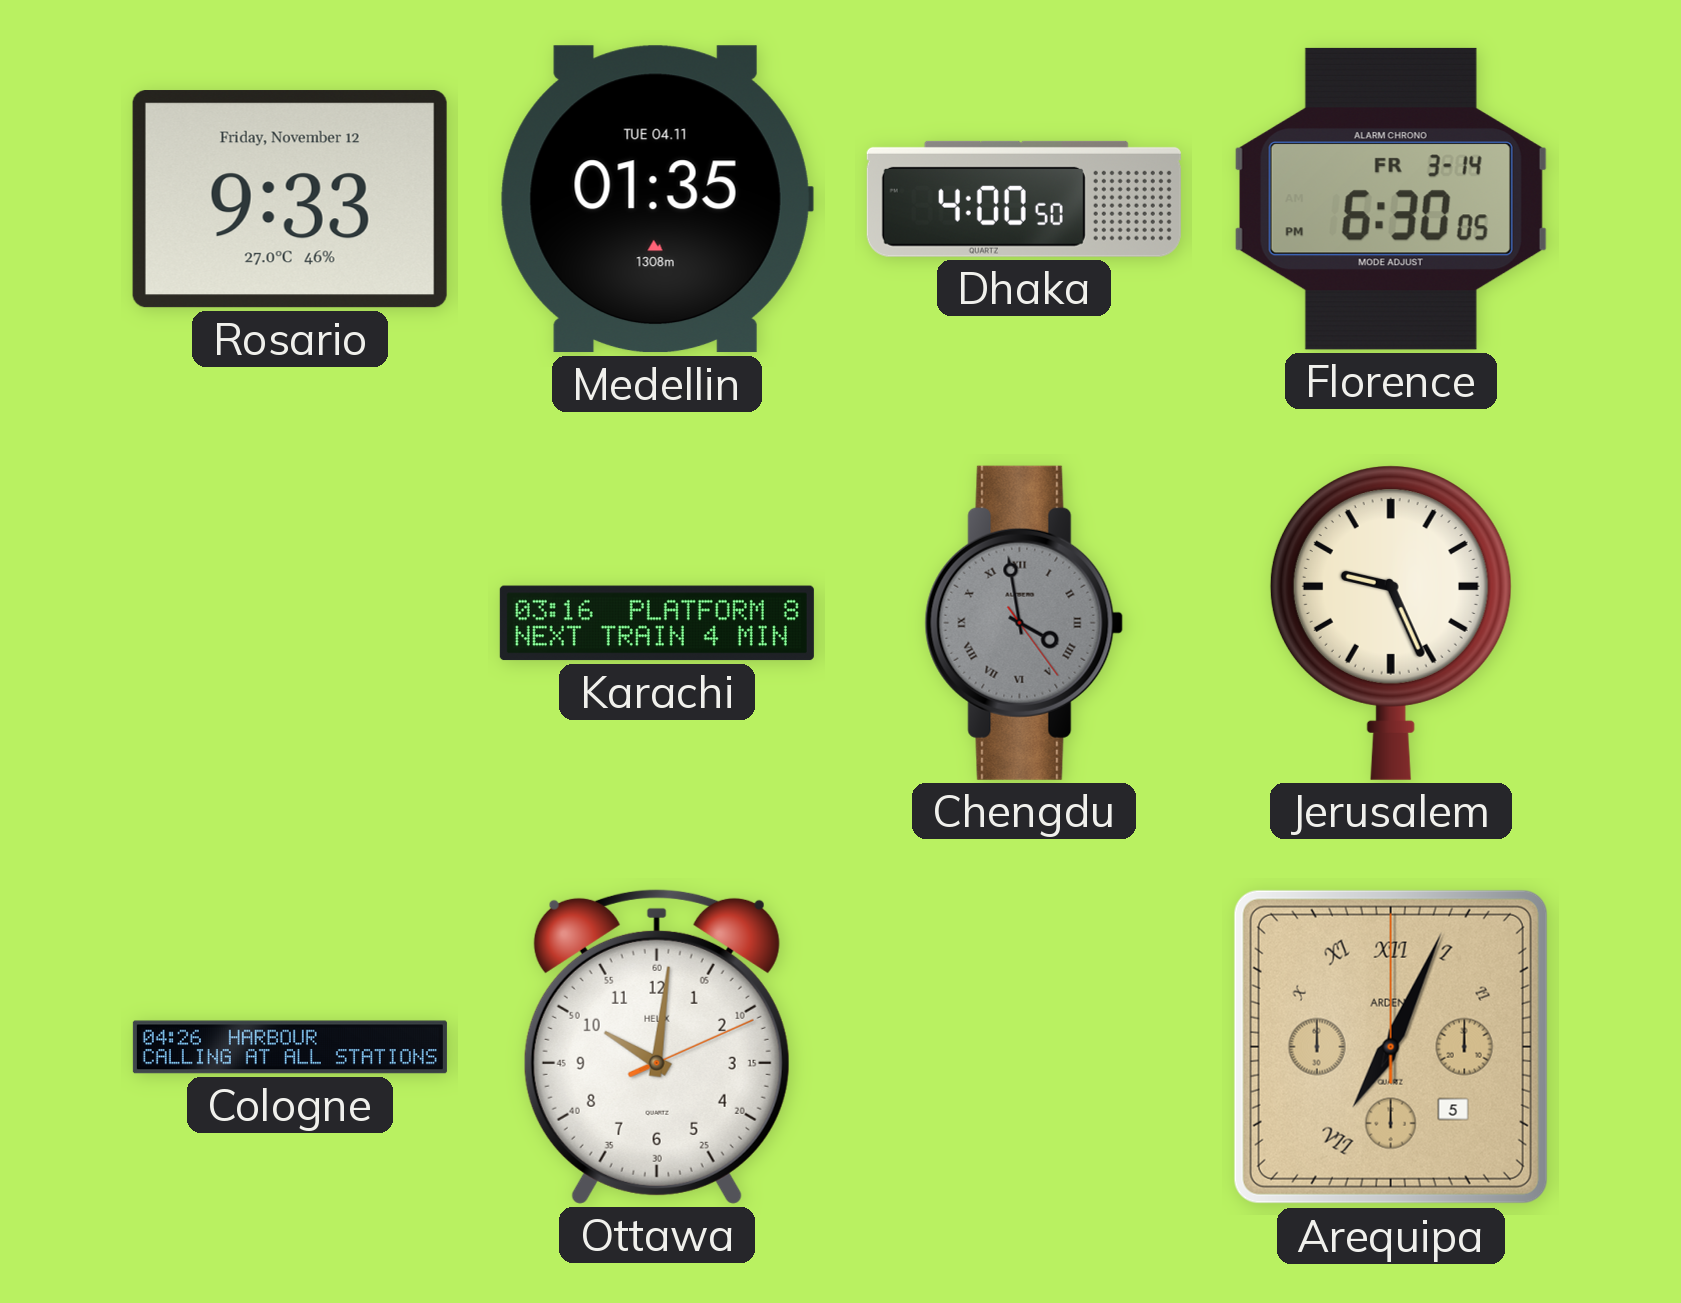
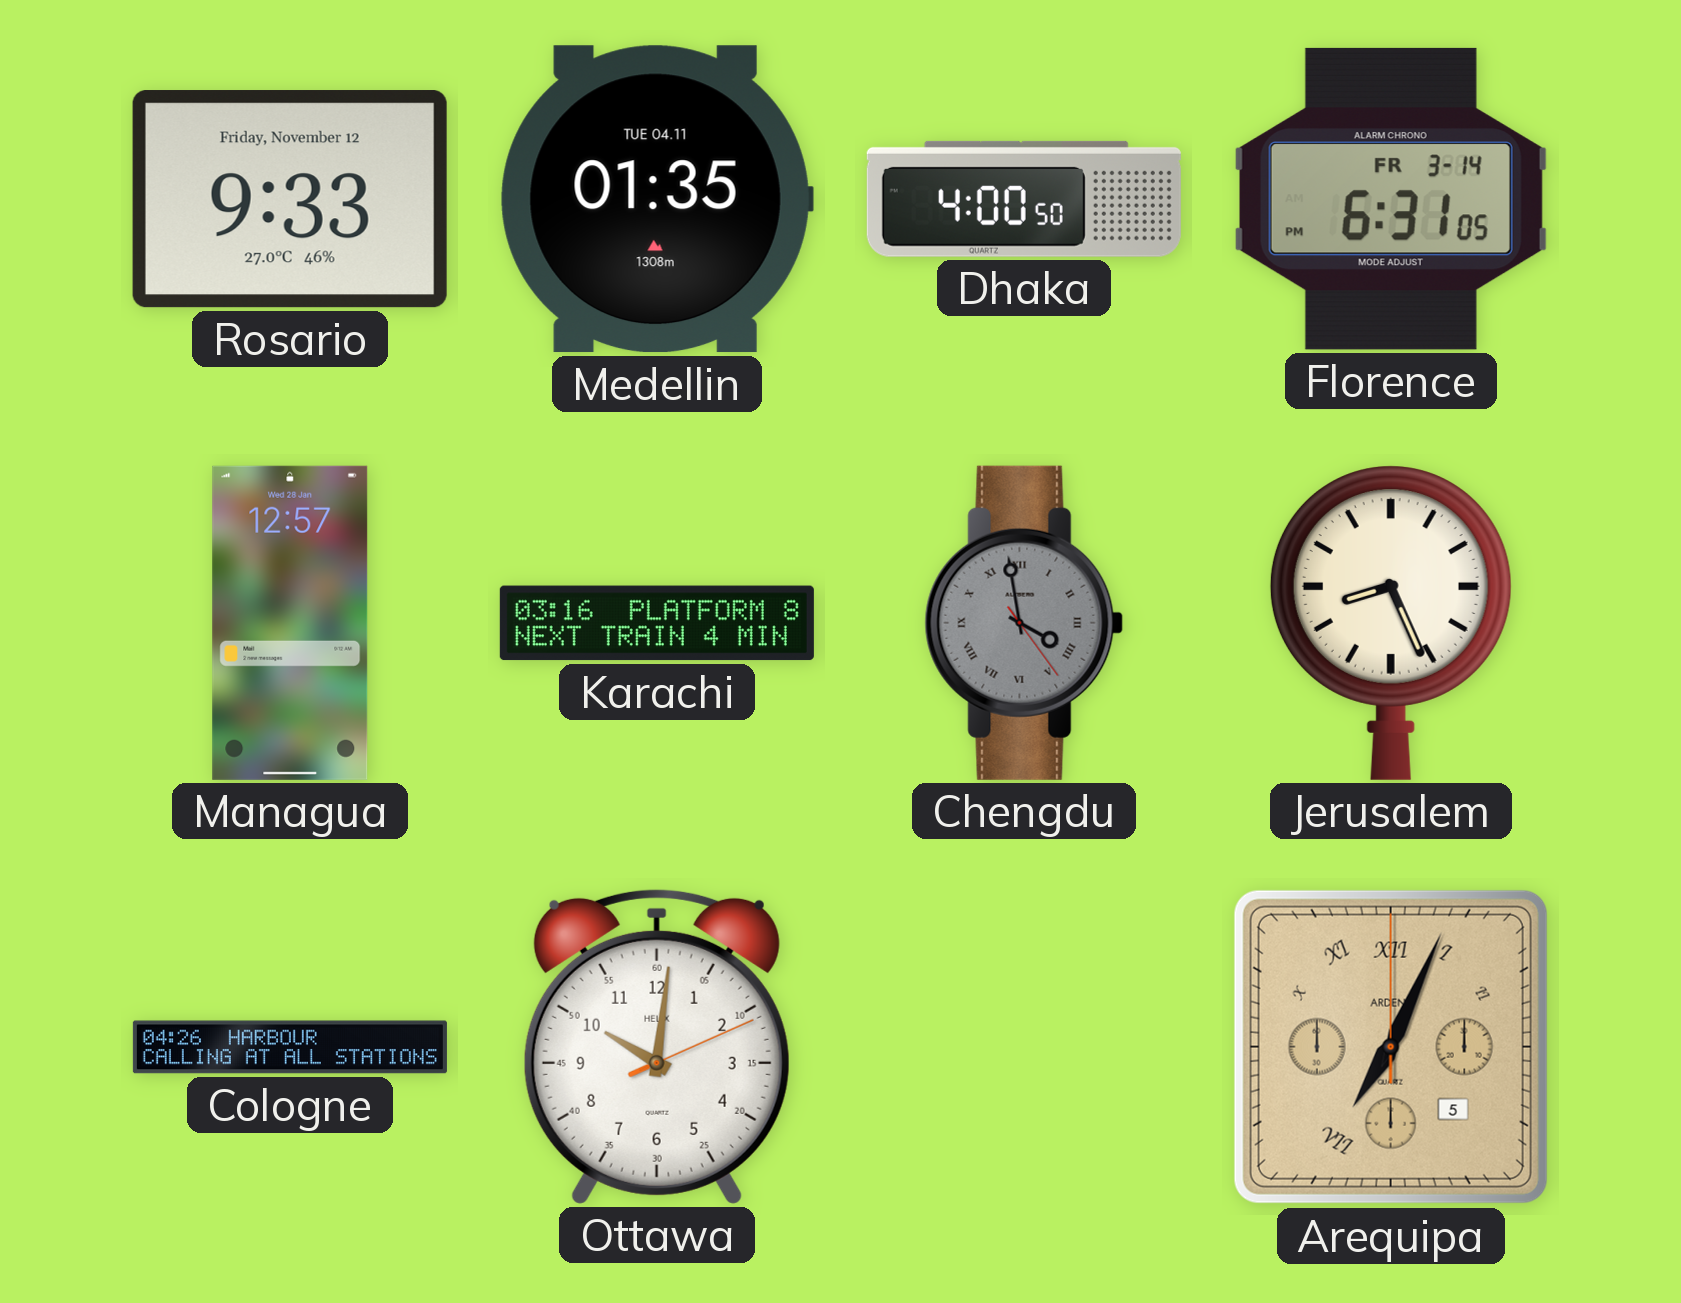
Florence: 6:30 -> 6:31 (1391, 199)
Managua: none -> 12:57 (290, 623)
Jerusalem: 9:26 -> 8:26 (1391, 623)
